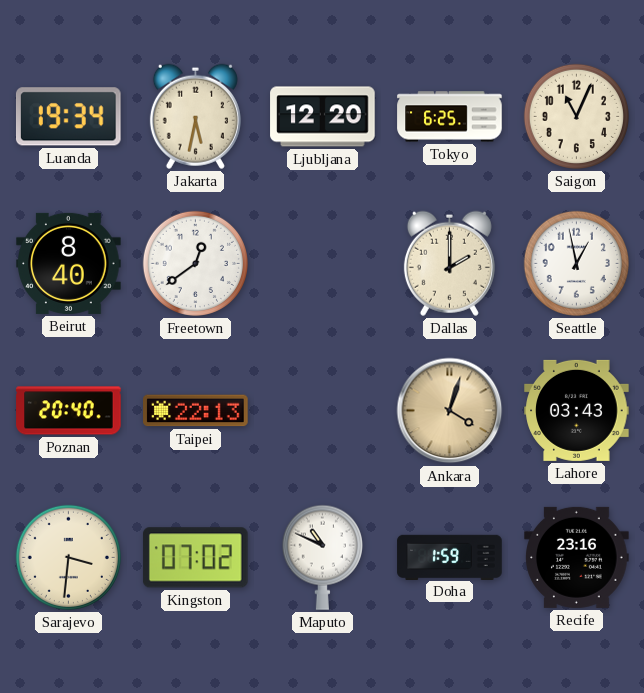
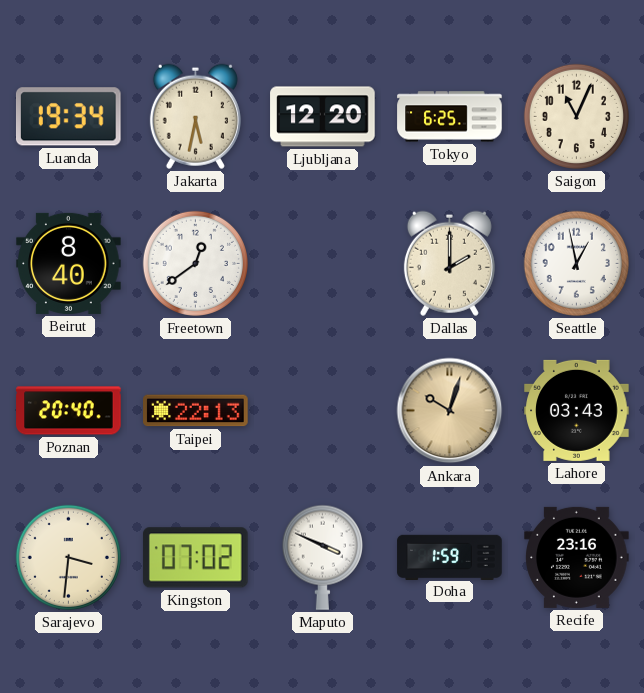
Ankara: 4:03 -> 10:03 (450, 411)
Maputo: 10:49 -> 3:49 (322, 557)
